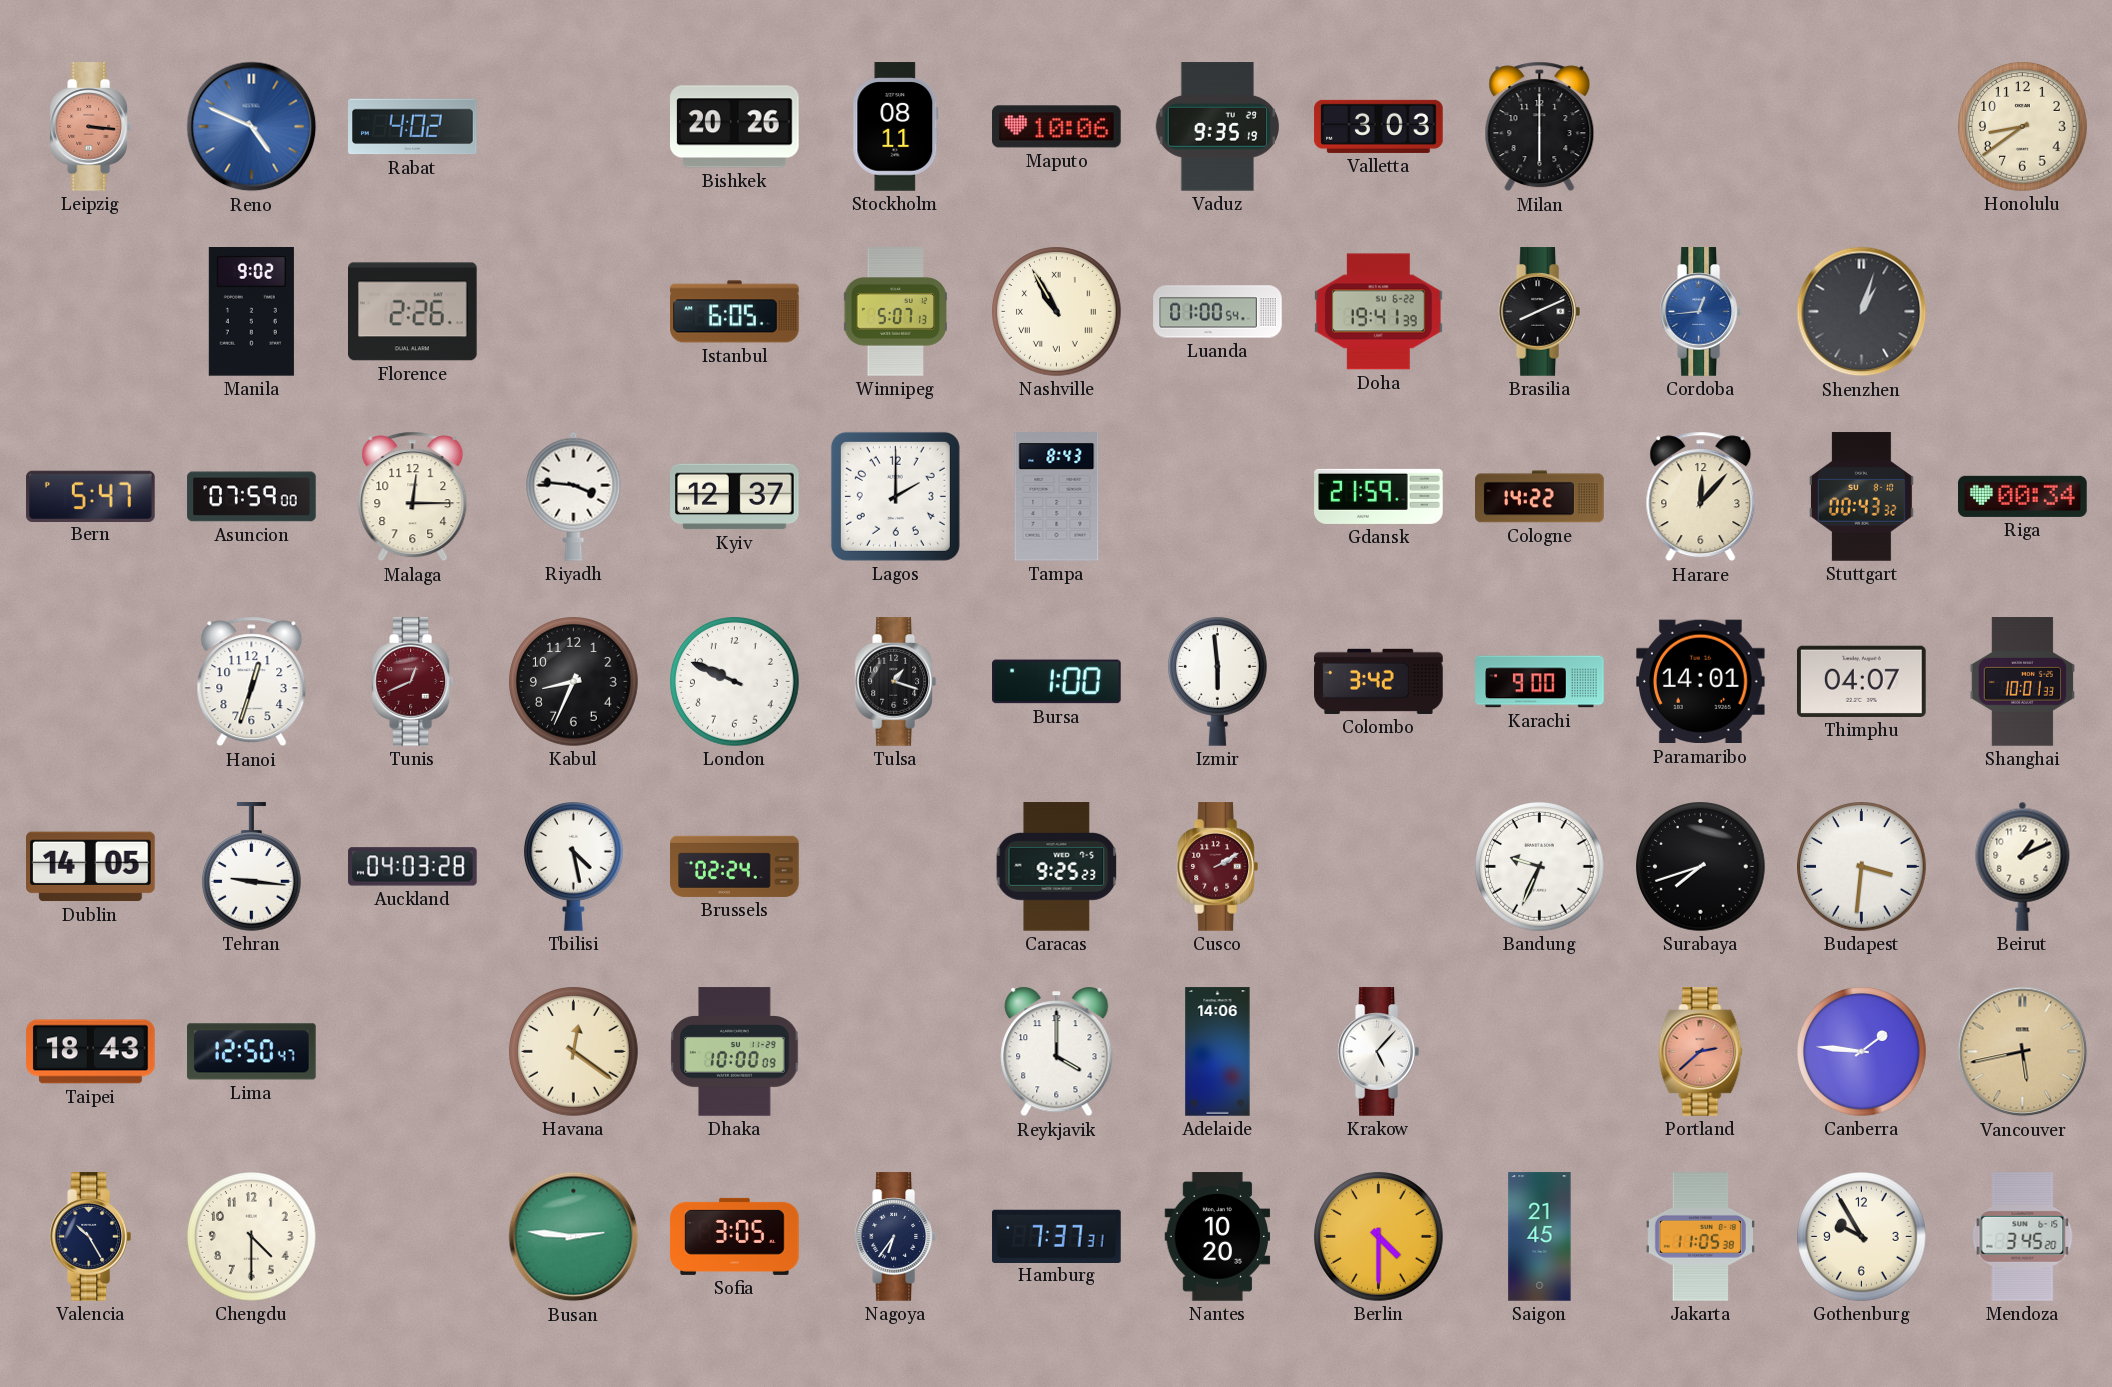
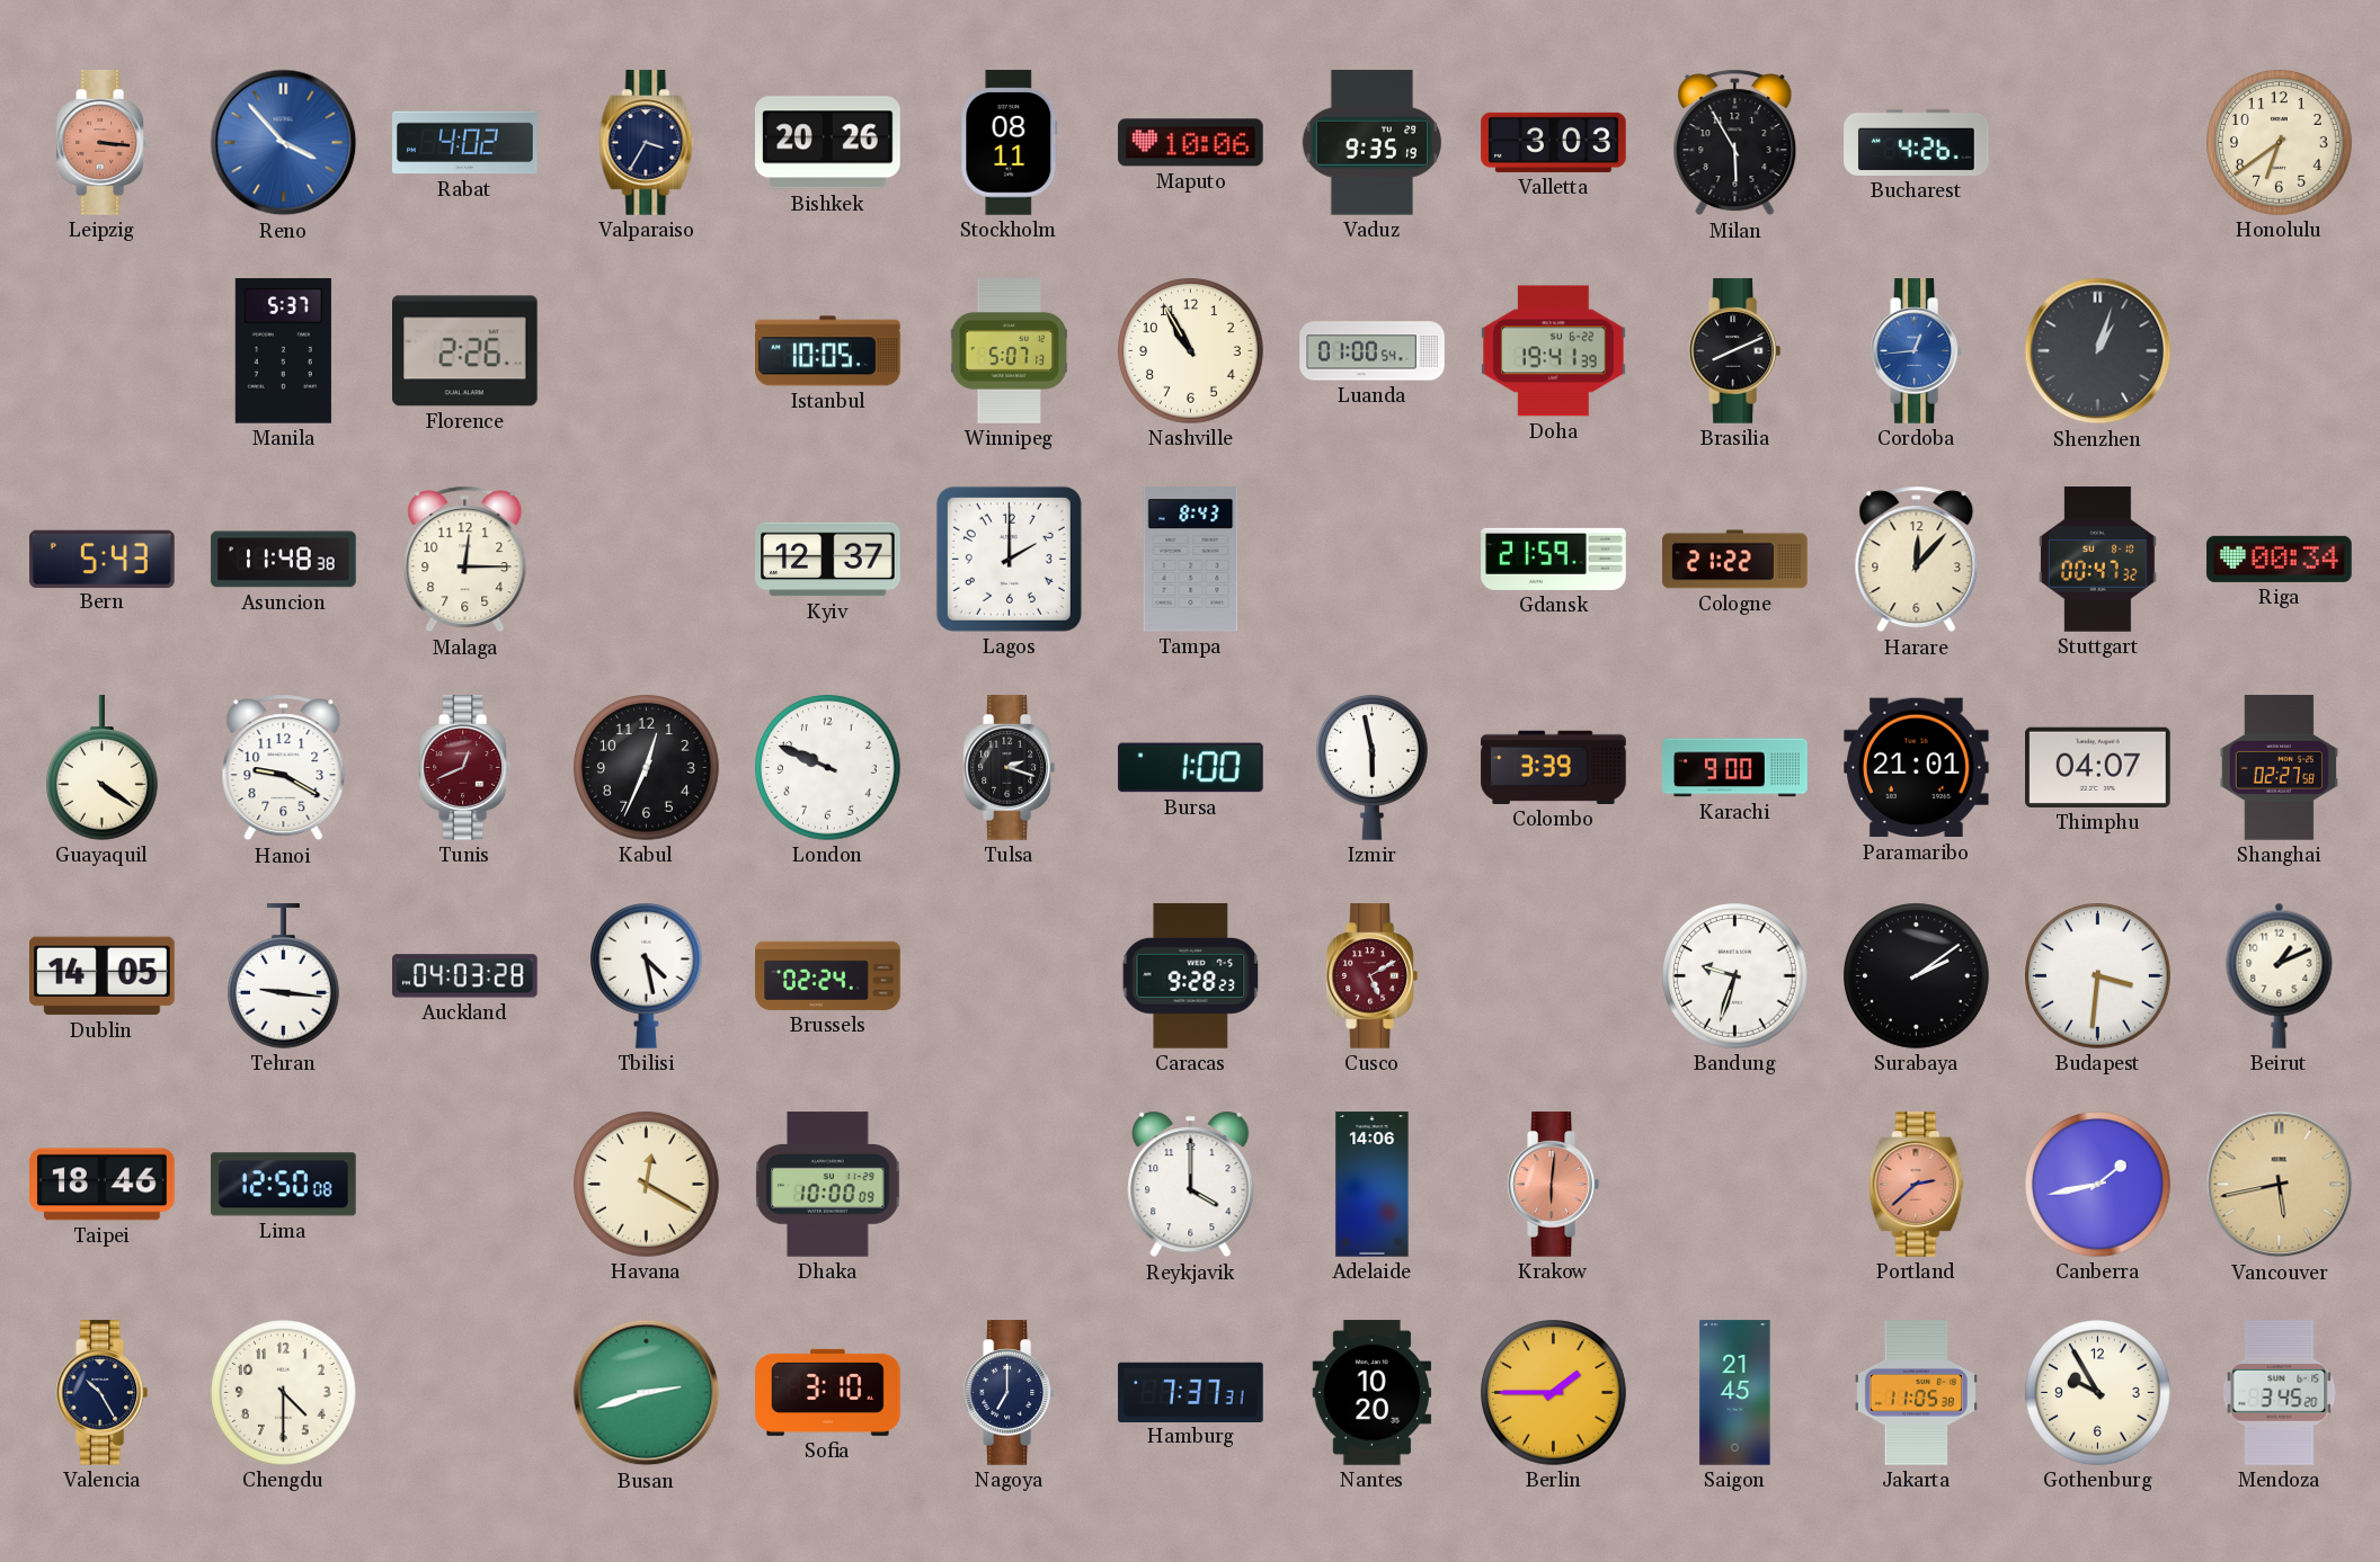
Reno: 4:49 -> 3:53 (284, 143)
Valparaiso: none -> 3:35 (647, 143)
Milan: 6:00 -> 5:55 (1735, 143)
Bucharest: none -> 4:26 (1917, 142)
Honolulu: 8:39 -> 6:39 (2280, 143)
Manila: 9:02 -> 5:37 (283, 351)
Istanbul: 6:05 -> 10:05 (828, 351)
Nashville numerals: Roman -> Arabic (1191, 351)
Bern: 5:47 -> 5:43 (103, 559)
Asuncion: 07:59 -> 11:48 (284, 560)
Riyadh: 3:46 -> none (574, 496)
Cologne: 14:22 -> 21:22 (1735, 560)
Stuttgart: 00:43 -> 00:47 (2097, 560)
Guayaquil: none -> 4:21 (103, 768)
Hanoi: 12:33 -> 9:20 (284, 768)
Kabul: 8:34 -> 12:34 (647, 768)
Tulsa: 1:18 -> 2:18 (1009, 768)
Izmir: 5:59 -> 5:58 (1373, 768)
Colombo: 3:42 -> 3:39 (1554, 767)
Paramaribo: 14:01 -> 21:01 (1917, 768)
Shanghai: 10:01 -> 02:27 (2279, 768)
Caracas: 9:25 -> 9:28 (1191, 976)
Cusco: 2:10 -> 5:10 (1371, 976)
Bandung: 9:34 -> 9:33 (1735, 976)
Surabaya: 7:42 -> 2:09 (1917, 976)
Taipei: 18:43 -> 18:46 (103, 1185)
Lima: 12:50:47 -> 12:50:08 (284, 1185)
Havana: 12:21 -> 12:20 (647, 1185)
Krakow: 5:07 -> 6:01 (1553, 1185)
Krakow dial: white -> salmon (1553, 1185)
Canberra: 1:46 -> 1:43 (2098, 1185)
Busan: 2:46 -> 2:42 (647, 1393)
Sofia: 3:05 -> 3:10 (828, 1392)
Nagoya: 6:36 -> 7:00 (1009, 1393)
Berlin: 4:30 -> 1:45 (1554, 1393)
